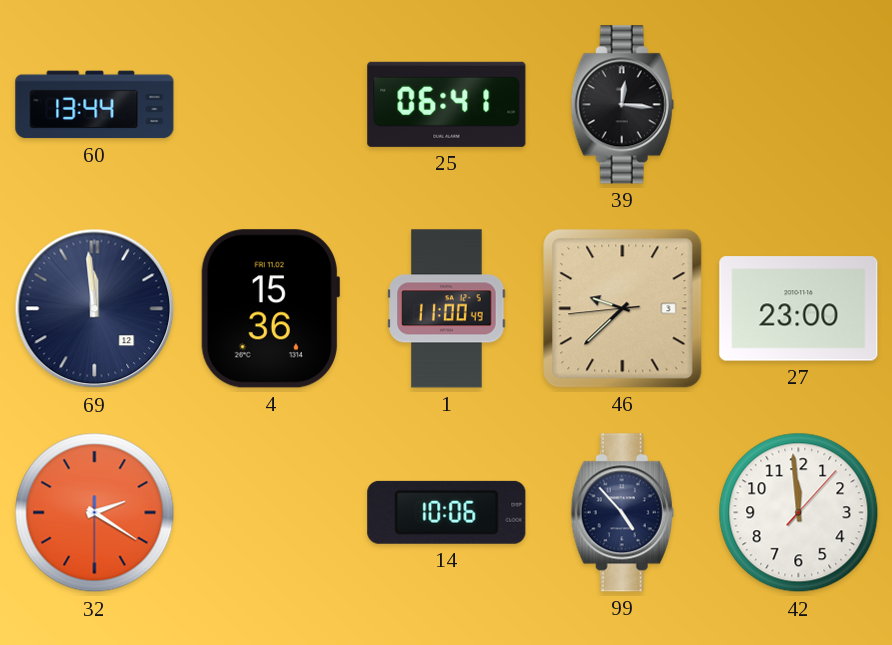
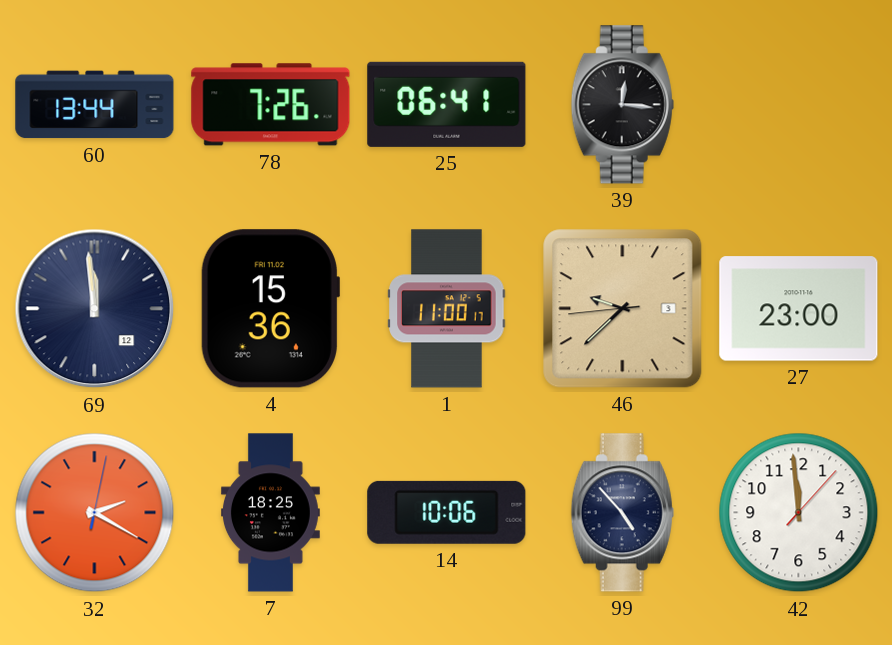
78: none -> 7:26 (271, 105)
1: 11:00:49 -> 11:00:17 (447, 309)
32: 2:20:30 -> 2:20:02 (95, 513)
7: none -> 18:25 (270, 513)
